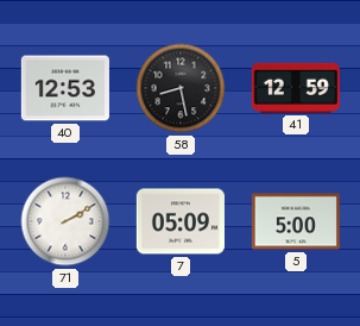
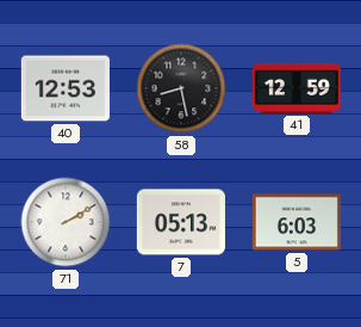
7: 05:09 -> 05:13 (181, 222)
5: 5:00 -> 6:03 (297, 222)
